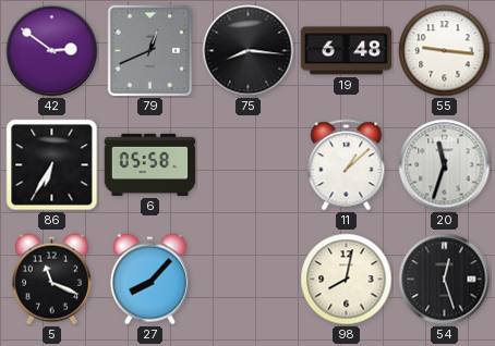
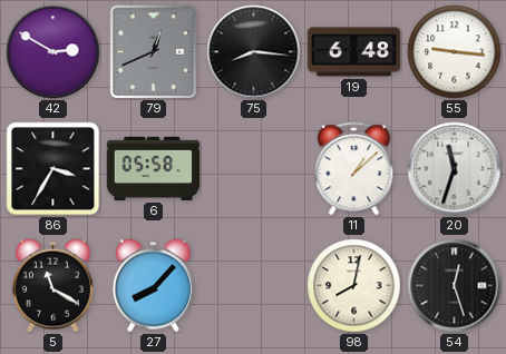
42: 2:51 -> 2:50 (53, 52)
86: 6:35 -> 3:35 (53, 169)
5: 11:19 -> 11:20 (52, 286)
